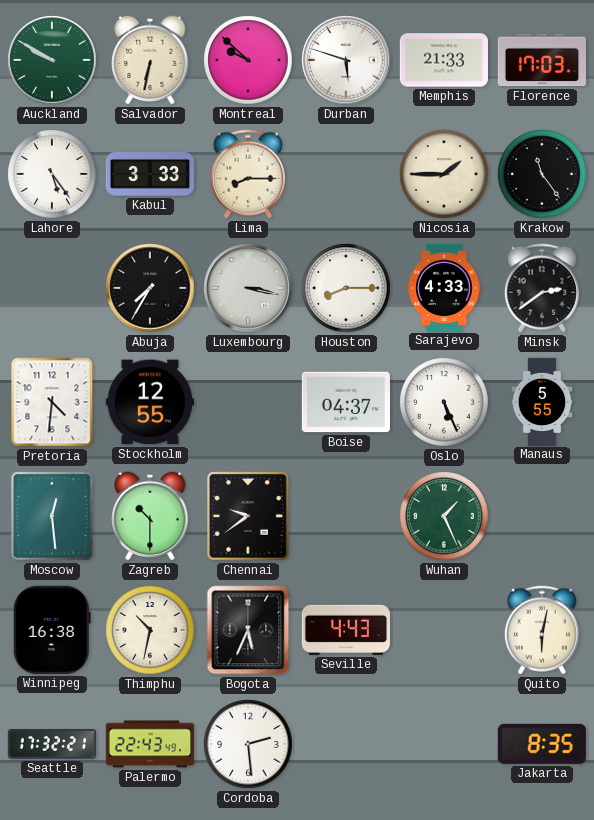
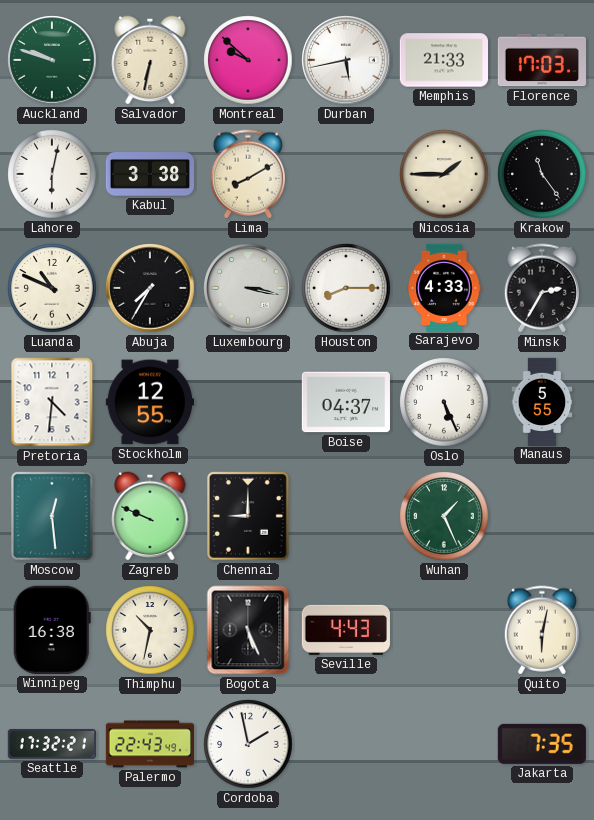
Auckland: 9:50 -> 9:48 (52, 60)
Durban: 5:48 -> 5:43 (346, 60)
Lahore: 5:24 -> 6:02 (52, 174)
Kabul: 3:33 -> 3:38 (149, 175)
Lima: 8:15 -> 8:10 (247, 174)
Luanda: none -> 10:49 (52, 288)
Minsk: 2:39 -> 2:35 (541, 288)
Zagreb: 10:30 -> 9:49 (150, 516)
Chennai: 9:39 -> 9:00 (249, 517)
Bogota: 5:34 -> 5:26 (248, 630)
Cordoba: 2:29 -> 1:58 (248, 744)
Jakarta: 8:35 -> 7:35 (542, 744)
